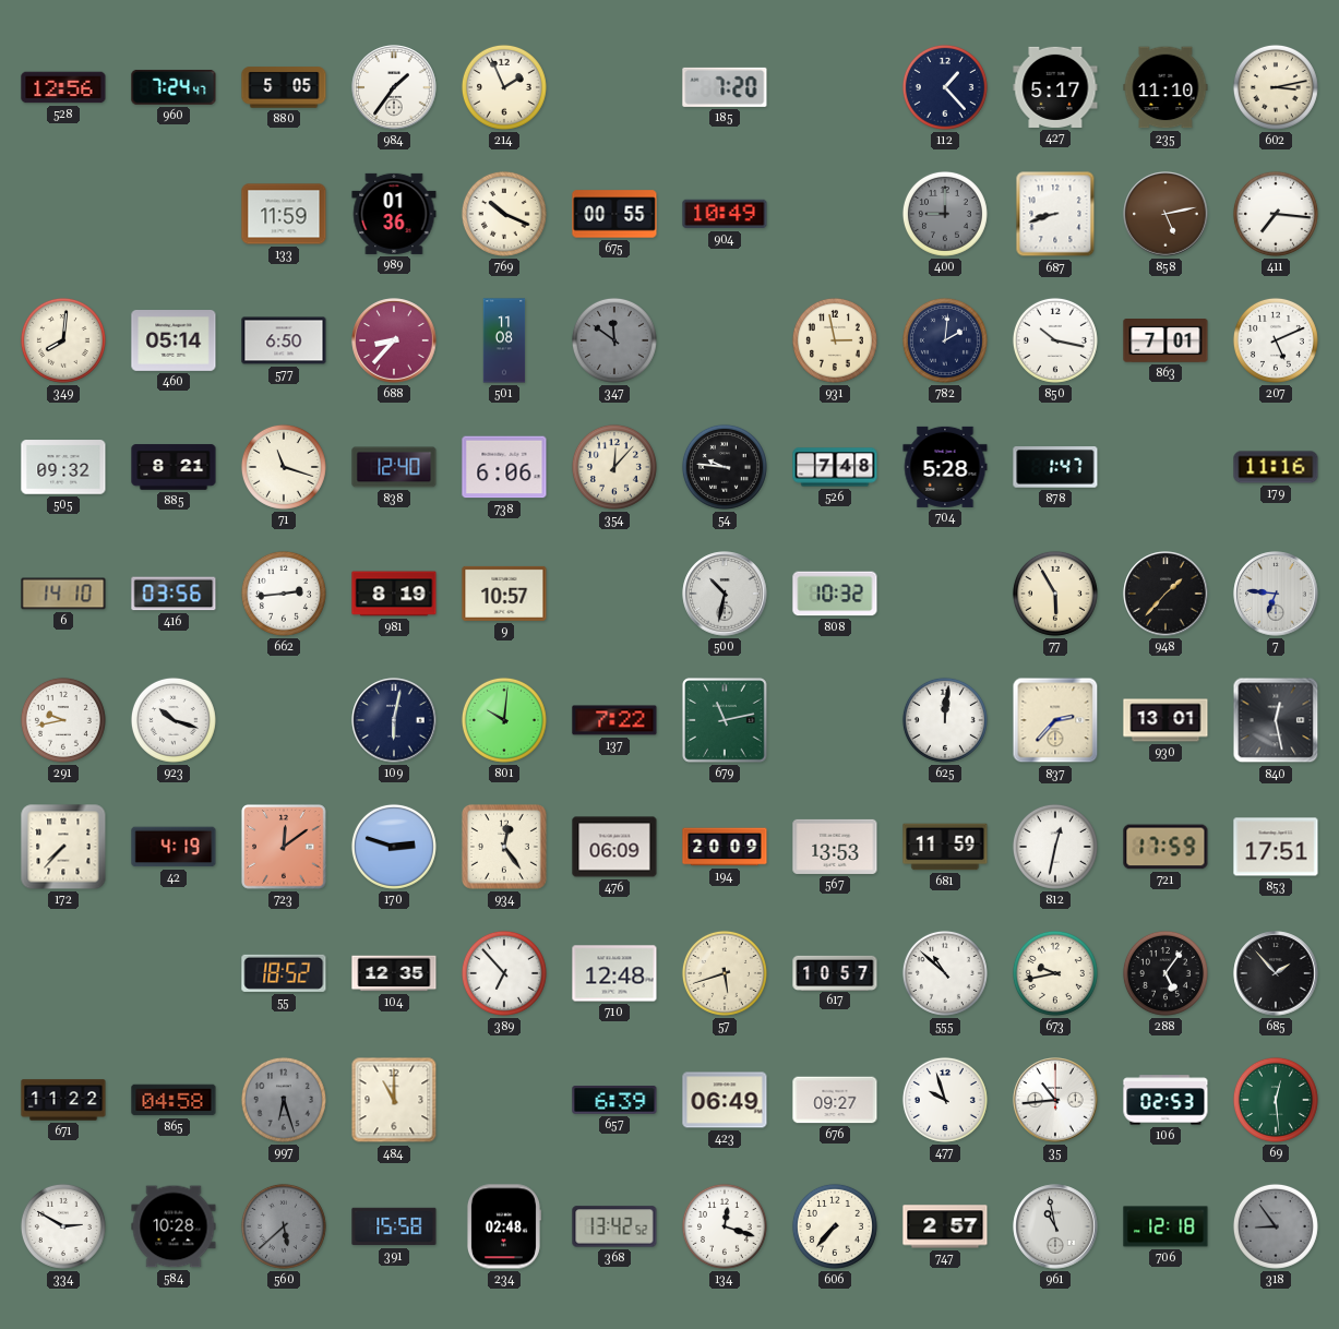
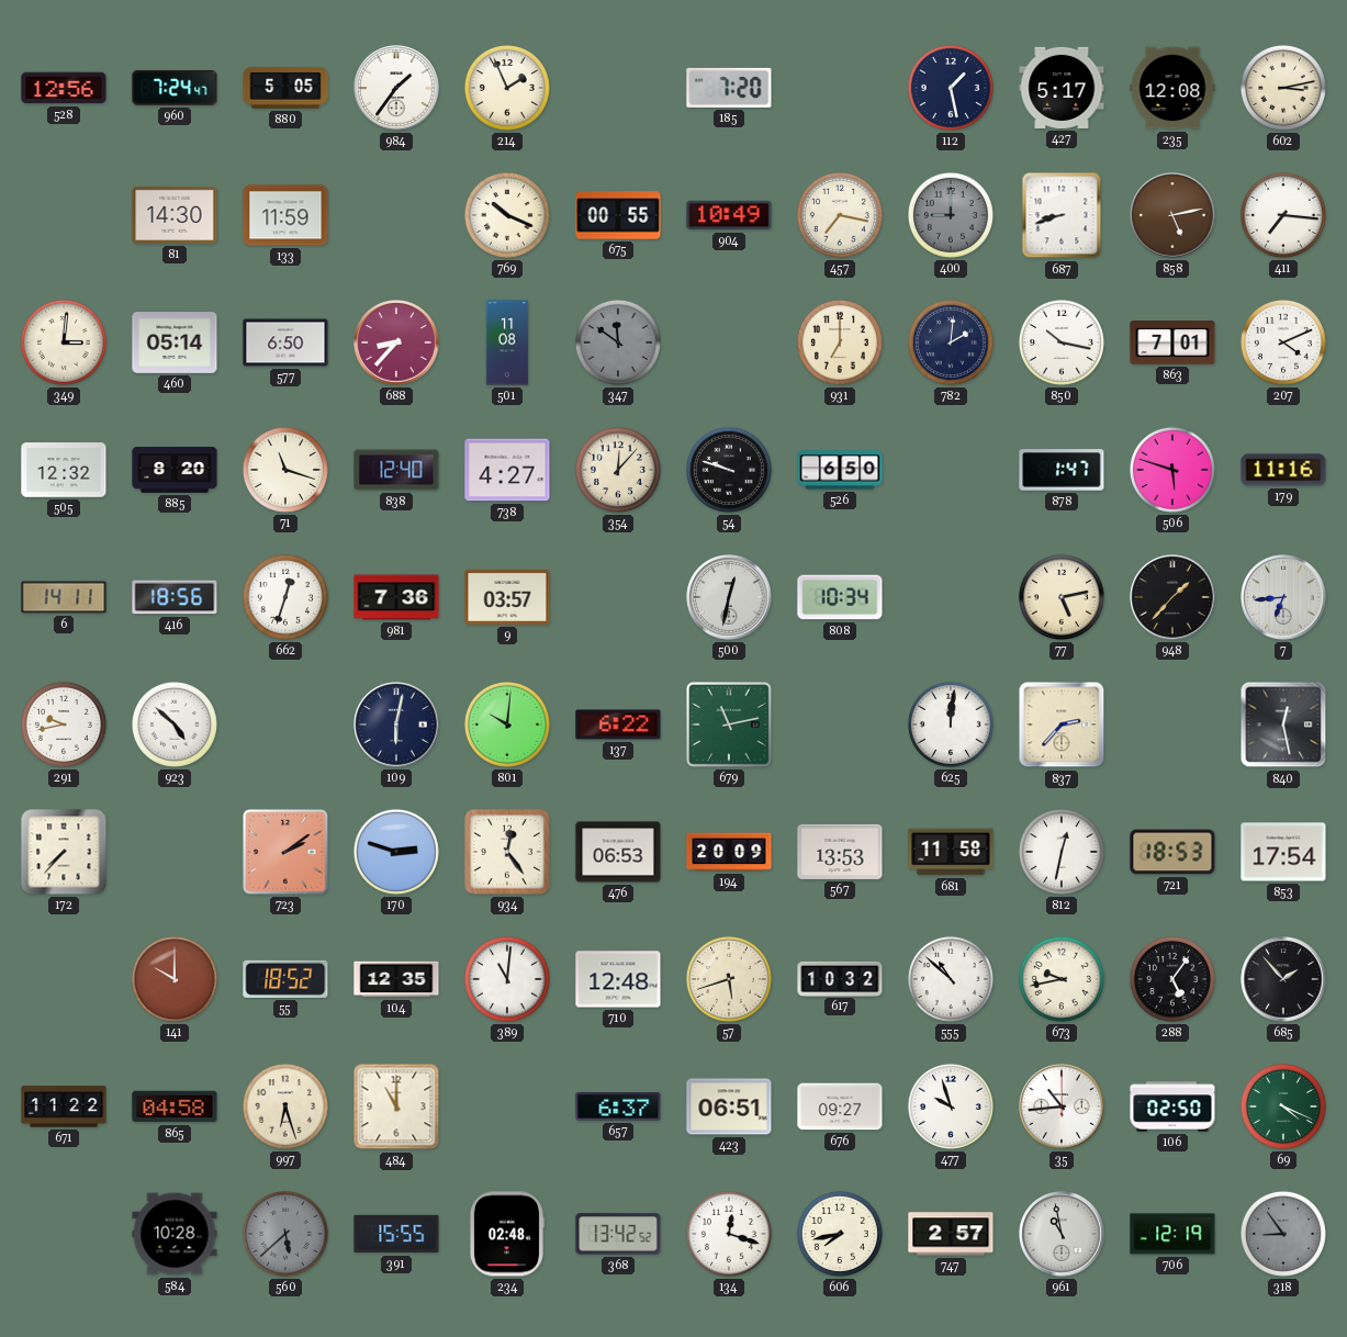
112: 1:23 -> 1:28 (951, 88)
235: 11:10 -> 12:08 (1172, 88)
81: none -> 14:30 (175, 215)
989: 01:36 -> none (394, 214)
457: none -> 7:17 (840, 215)
349: 8:01 -> 3:01 (64, 342)
931: 2:58 -> 7:00 (840, 342)
207: 5:11 -> 4:11 (1283, 342)
505: 09:32 -> 12:32 (64, 470)
885: 8:21 -> 8:20 (175, 470)
738: 6:06 -> 4:27 (507, 470)
54: 9:46 -> 9:48 (729, 470)
526: 7:48 -> 6:50 (840, 470)
704: 5:28 -> none (945, 467)
506: none -> 5:48 (1172, 470)
6: 14:10 -> 14:11 (64, 597)
416: 03:56 -> 18:56 (175, 597)
662: 2:44 -> 12:33 (285, 597)
981: 8:19 -> 7:36 (396, 597)
9: 10:57 -> 03:57 (507, 597)
500: 10:32 -> 12:32 (729, 597)
808: 10:32 -> 10:34 (840, 597)
77: 5:55 -> 5:13 (1062, 597)
7: 6:46 -> 6:44 (1283, 597)
923: 10:18 -> 4:52 (175, 724)
137: 7:22 -> 6:22 (618, 724)
930: 13:01 -> none (1165, 720)
42: 4:19 -> none (174, 847)
723: 12:09 -> 2:09 (285, 852)
476: 06:09 -> 06:53 (618, 852)
681: 11:59 -> 11:58 (951, 852)
721: 17:59 -> 18:53 (1172, 852)
853: 17:51 -> 17:54 (1283, 852)
141: none -> 10:00 (175, 979)
389: 6:53 -> 11:01 (507, 979)
617: 10:57 -> 10:32 (840, 978)
997 dial: grey -> cream (285, 1106)
657: 6:39 -> 6:37 (618, 1106)
423: 06:49 -> 06:51 (729, 1106)
106: 02:53 -> 02:50 (1172, 1106)
69: 12:29 -> 4:19 (1283, 1106)
334: 2:50 -> none (63, 1226)
391: 15:58 -> 15:55 (396, 1234)
606: 7:37 -> 7:43 (840, 1234)
706: 12:18 -> 12:19 (1172, 1234)
